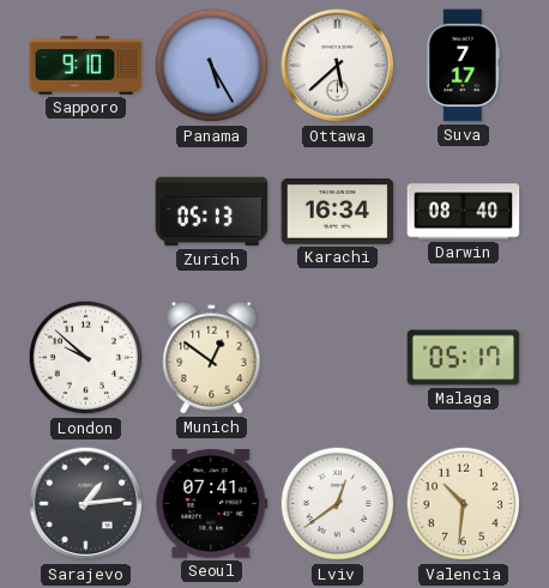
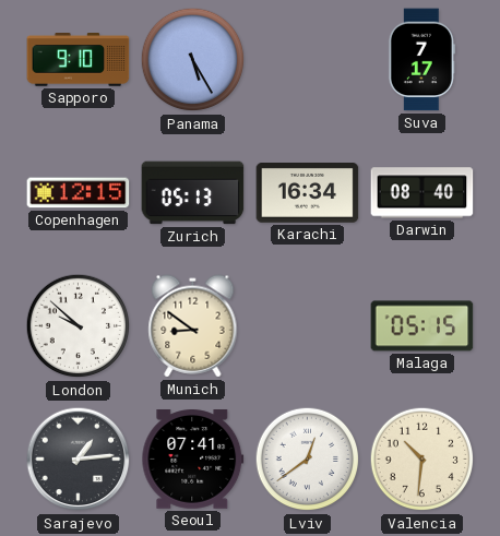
Ottawa: 5:38 -> none (338, 66)
Copenhagen: none -> 12:15 (79, 193)
Munich: 12:51 -> 8:51 (193, 326)
Malaga: 05:17 -> 05:15 (422, 326)
